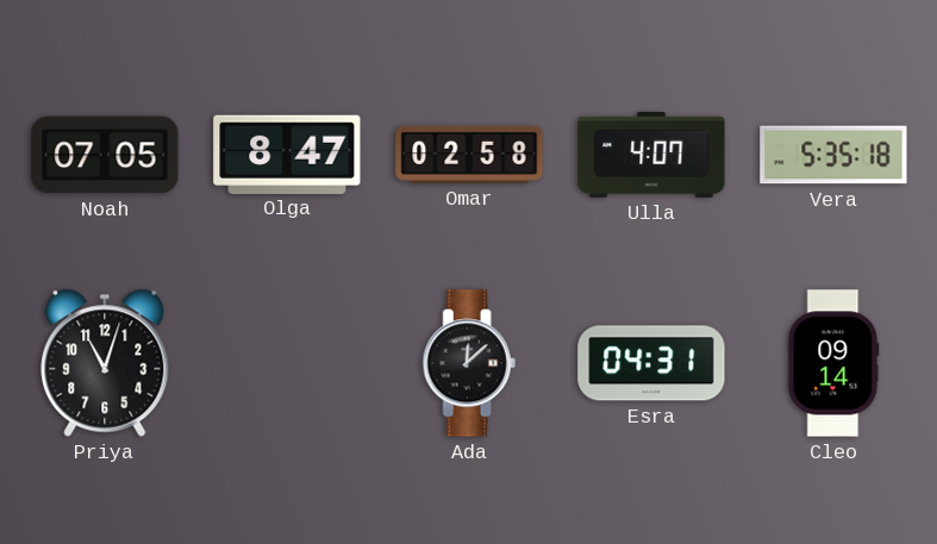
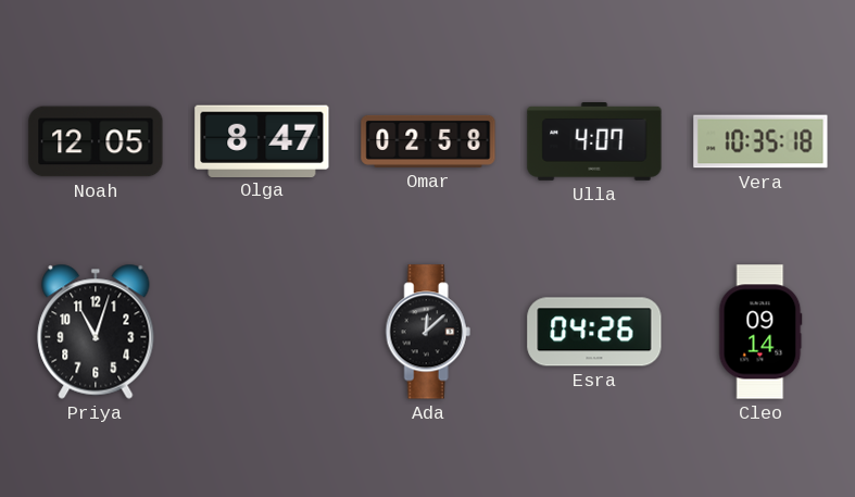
Noah: 07:05 -> 12:05 (96, 141)
Vera: 5:35 -> 10:35 (760, 141)
Esra: 04:31 -> 04:26 (594, 332)
